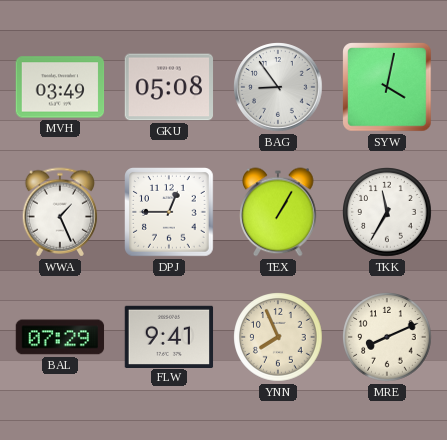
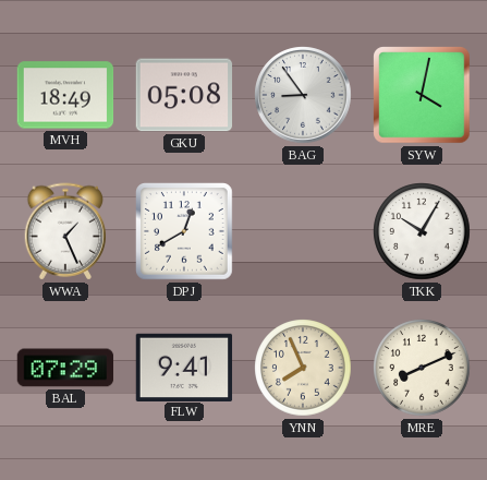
MVH: 03:49 -> 18:49 (65, 95)
DPJ: 12:45 -> 12:40 (185, 232)
TEX: 1:05 -> none (278, 212)
TKK: 11:35 -> 10:05 (422, 231)
